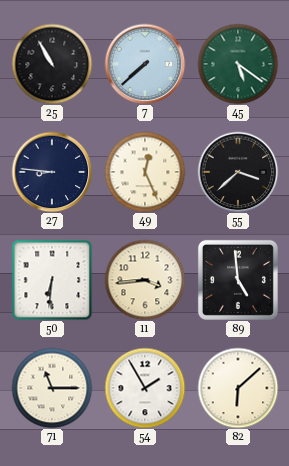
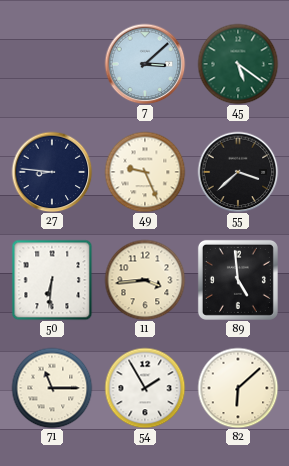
25: 10:55 -> none (52, 64)
7: 7:38 -> 3:08 (145, 64)
49: 12:26 -> 9:26 (145, 172)
